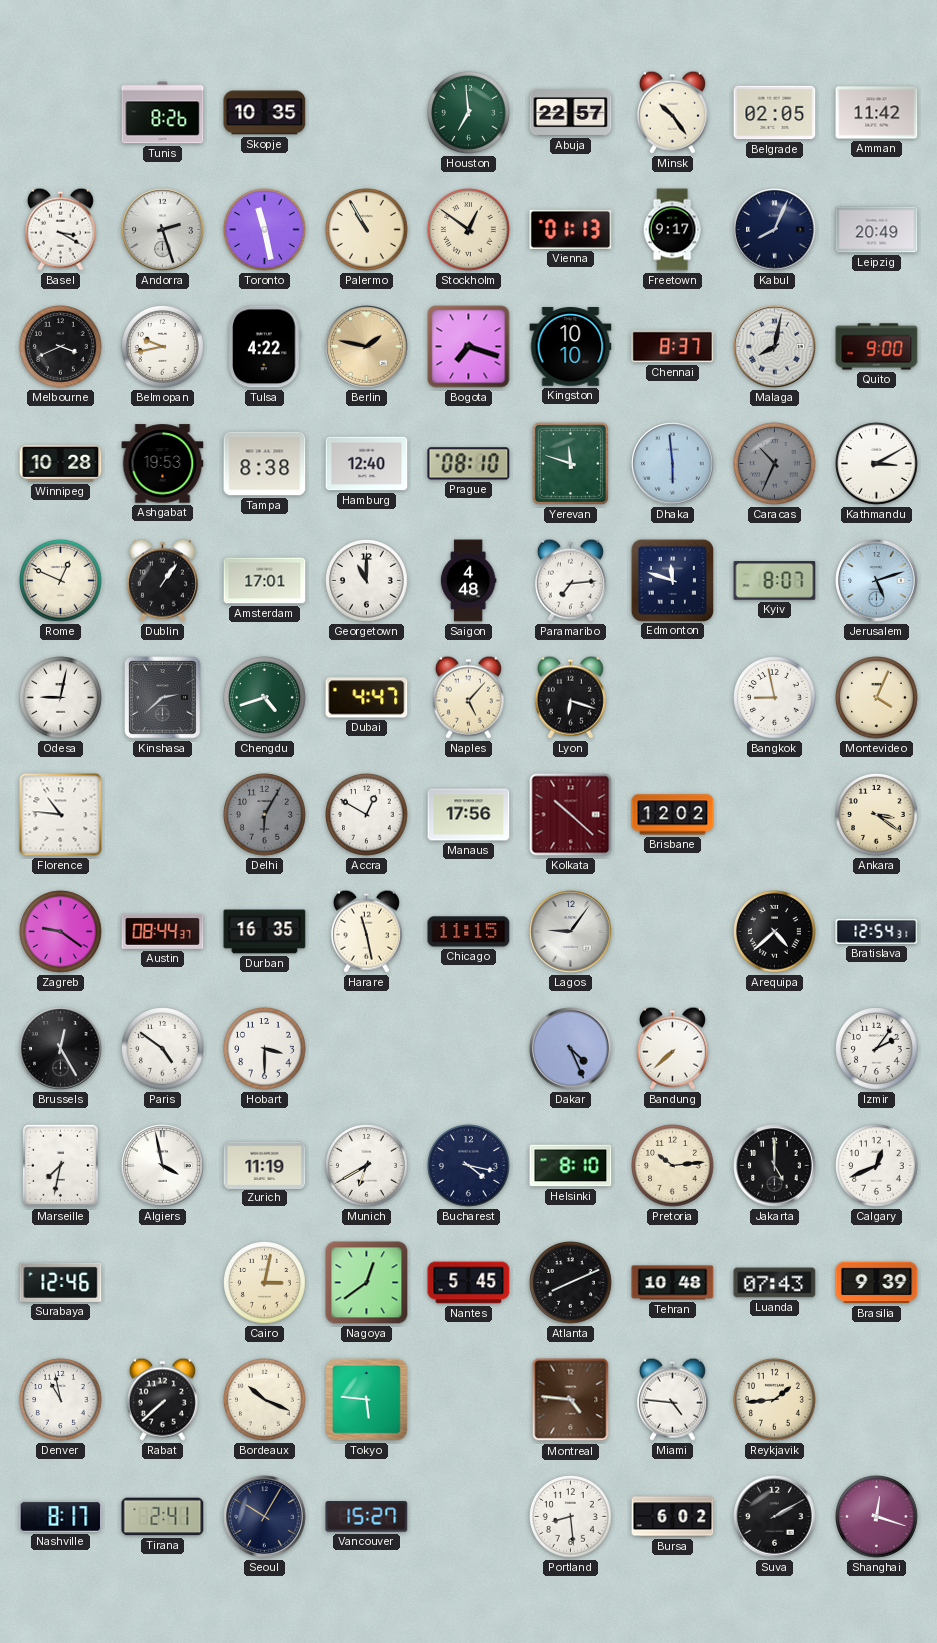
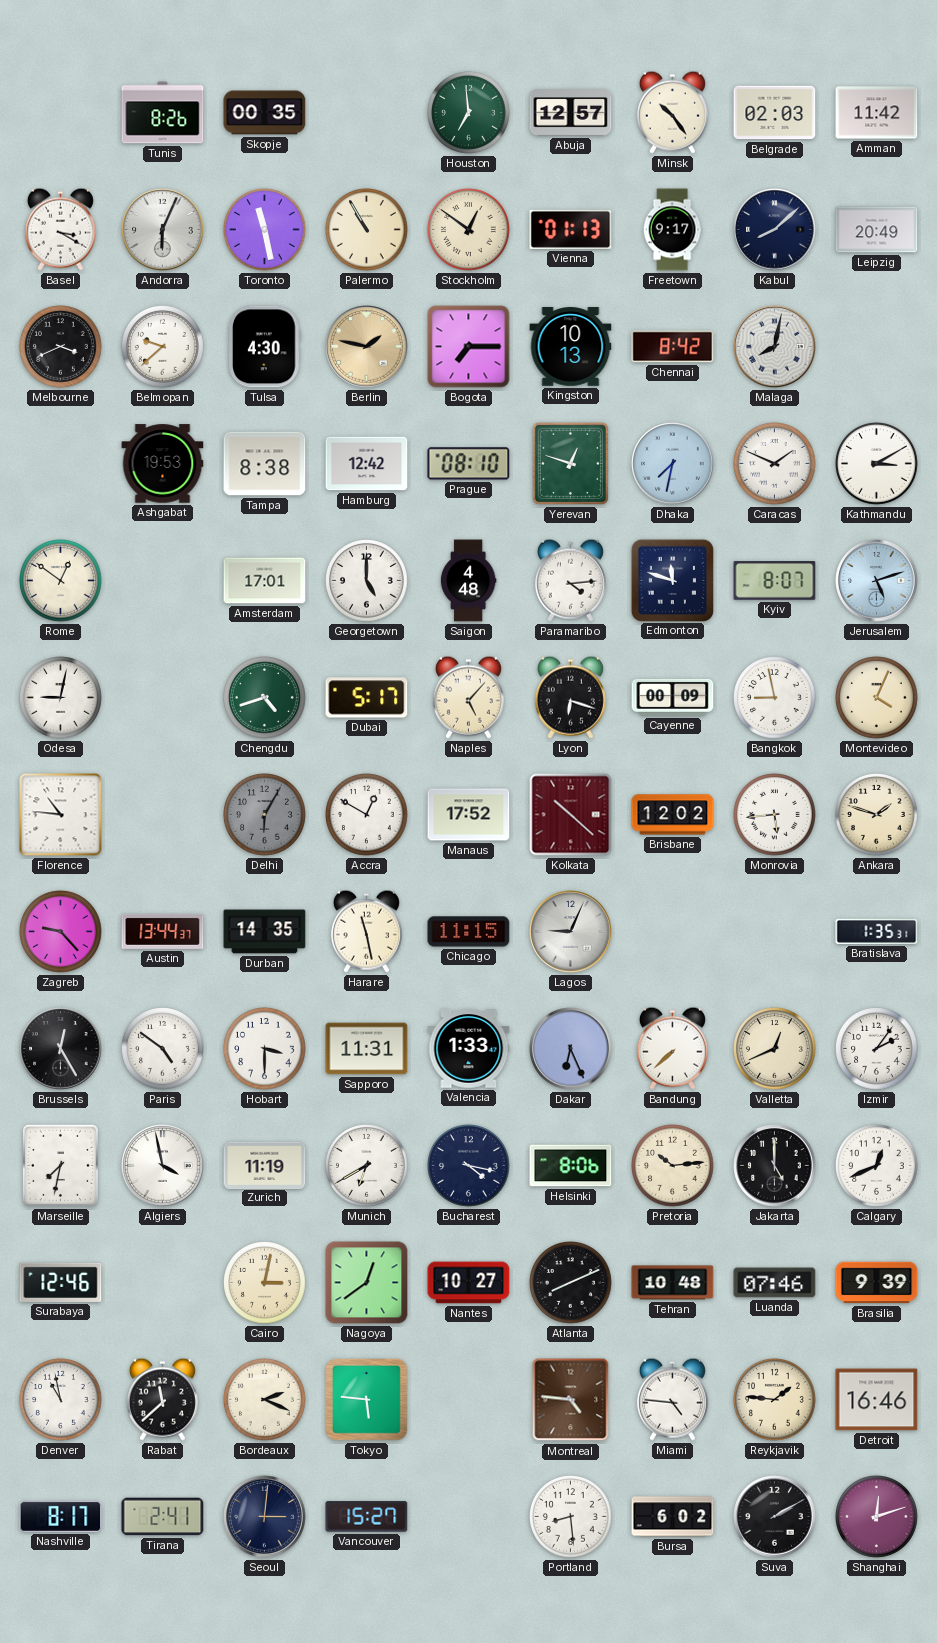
Skopje: 10:35 -> 00:35 (265, 113)
Abuja: 22:57 -> 12:57 (571, 113)
Belgrade: 02:05 -> 02:03 (775, 113)
Andorra: 2:27 -> 6:04 (163, 230)
Kabul: 8:04 -> 8:08 (775, 230)
Belmopan: 9:43 -> 9:38 (163, 347)
Tulsa: 4:22 -> 4:30 (265, 347)
Bogota: 7:18 -> 7:15 (469, 347)
Kingston: 10:10 -> 10:13 (571, 347)
Chennai: 8:37 -> 8:42 (673, 347)
Quito: 9:00 -> none (877, 347)
Winnipeg: 10:28 -> none (61, 463)
Hamburg: 12:40 -> 12:42 (367, 464)
Yerevan: 11:48 -> 12:48 (570, 463)
Dhaka: 5:59 -> 7:32 (673, 464)
Caracas: 10:34 -> 1:49 (775, 464)
Caracas dial: grey -> white (775, 464)
Rome: 12:49 -> 12:51 (61, 581)
Dublin: 1:06 -> none (162, 580)
Georgetown: 11:00 -> 5:00 (367, 581)
Paramaribo: 7:14 -> 4:14 (570, 580)
Kinshasa: 2:38 -> none (163, 698)
Dubai: 4:47 -> 5:17 (367, 698)
Cayenne: none -> 00:09 (673, 697)
Manaus: 17:56 -> 17:52 (469, 815)
Monrovia: none -> 5:44 (775, 815)
Ankara: 3:21 -> 1:48 (877, 815)
Zagreb: 9:21 -> 9:23 (61, 932)
Austin: 08:44 -> 13:44 (163, 931)
Durban: 16:35 -> 14:35 (265, 932)
Lagos: 9:06 -> 9:04 (571, 932)
Arequipa: 4:38 -> none (775, 932)
Bratislava: 12:54 -> 1:35 (877, 931)
Sapporo: none -> 11:31 (367, 1049)
Valencia: none -> 1:33 (469, 1049)
Dakar: 4:26 -> 6:26 (571, 1049)
Valletta: none -> 12:41 (775, 1049)
Helsinki: 8:10 -> 8:06 (571, 1166)
Nantes: 5:45 -> 10:27 (469, 1283)
Luanda: 07:43 -> 07:46 (775, 1283)
Rabat: 7:38 -> 11:38 (162, 1399)
Bordeaux: 10:19 -> 2:19 (265, 1400)
Reykjavik: 1:44 -> 1:46 (775, 1400)
Detroit: none -> 16:46 (877, 1400)
Seoul: 10:05 -> 3:01 (265, 1517)
Shanghai: 12:18 -> 12:12 (877, 1517)
